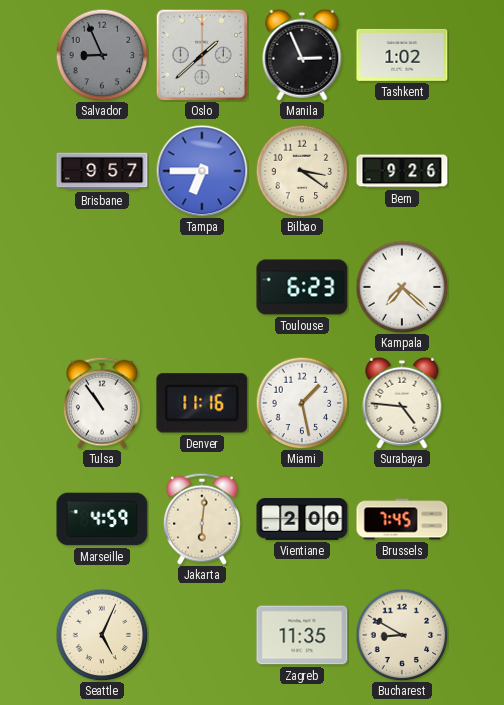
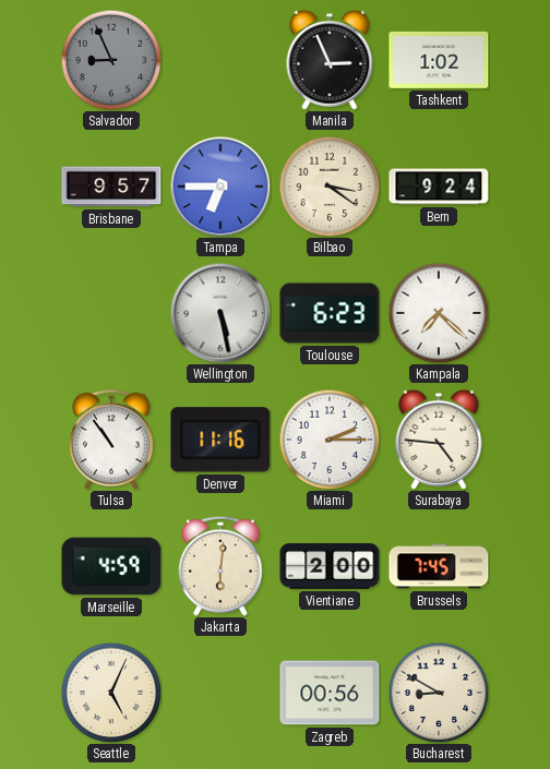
Oslo: 1:38 -> none (201, 54)
Bern: 9:26 -> 9:24 (439, 187)
Wellington: none -> 5:28 (220, 313)
Miami: 1:28 -> 2:15 (330, 440)
Zagreb: 11:35 -> 00:56 (330, 693)
